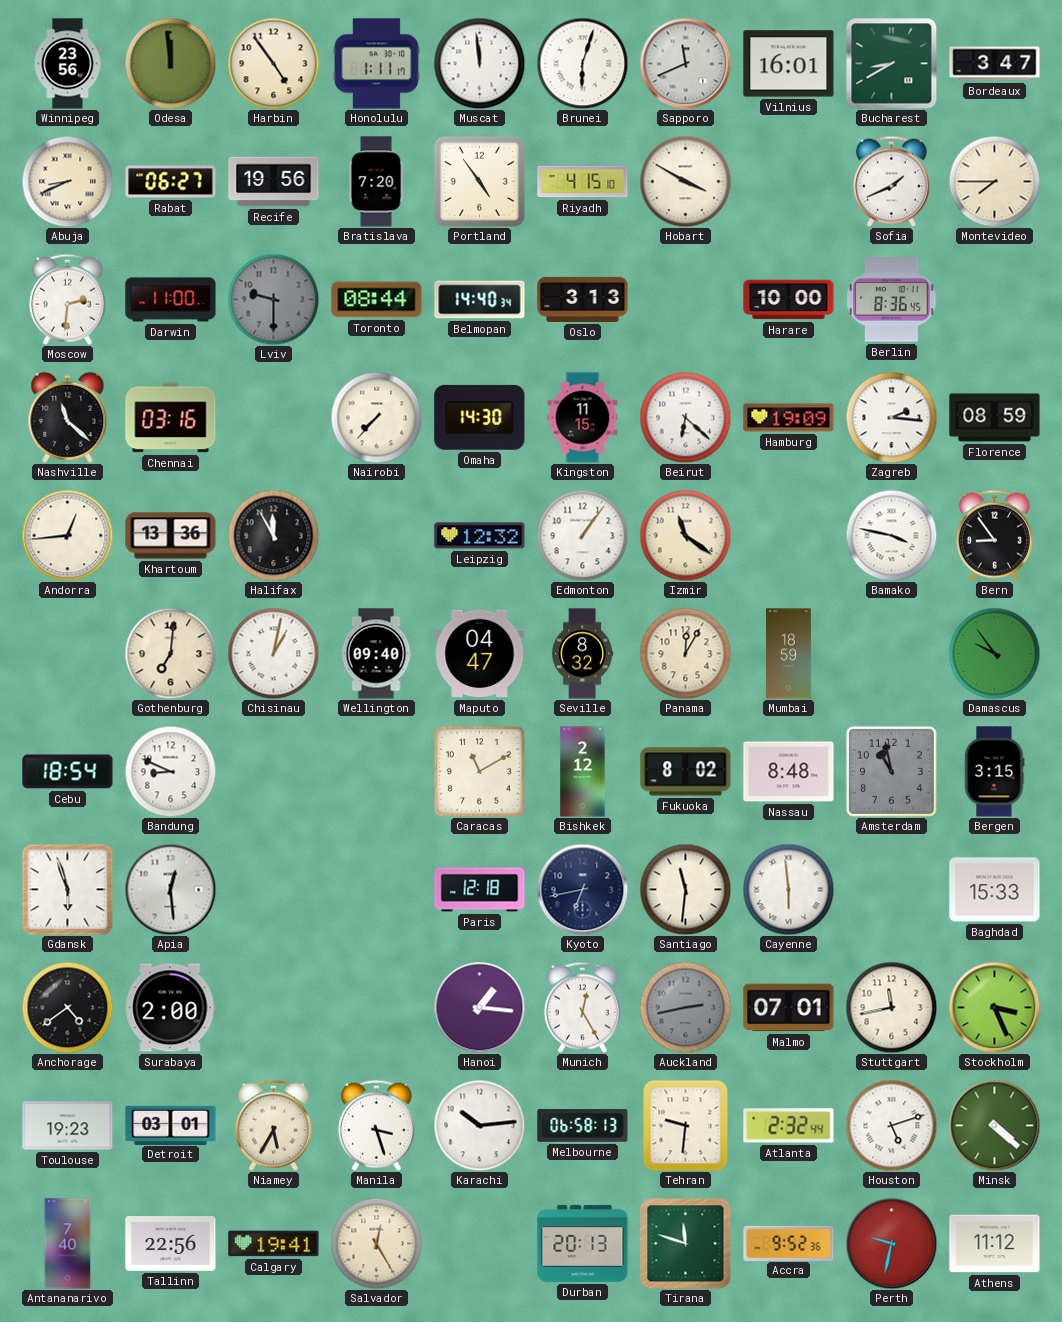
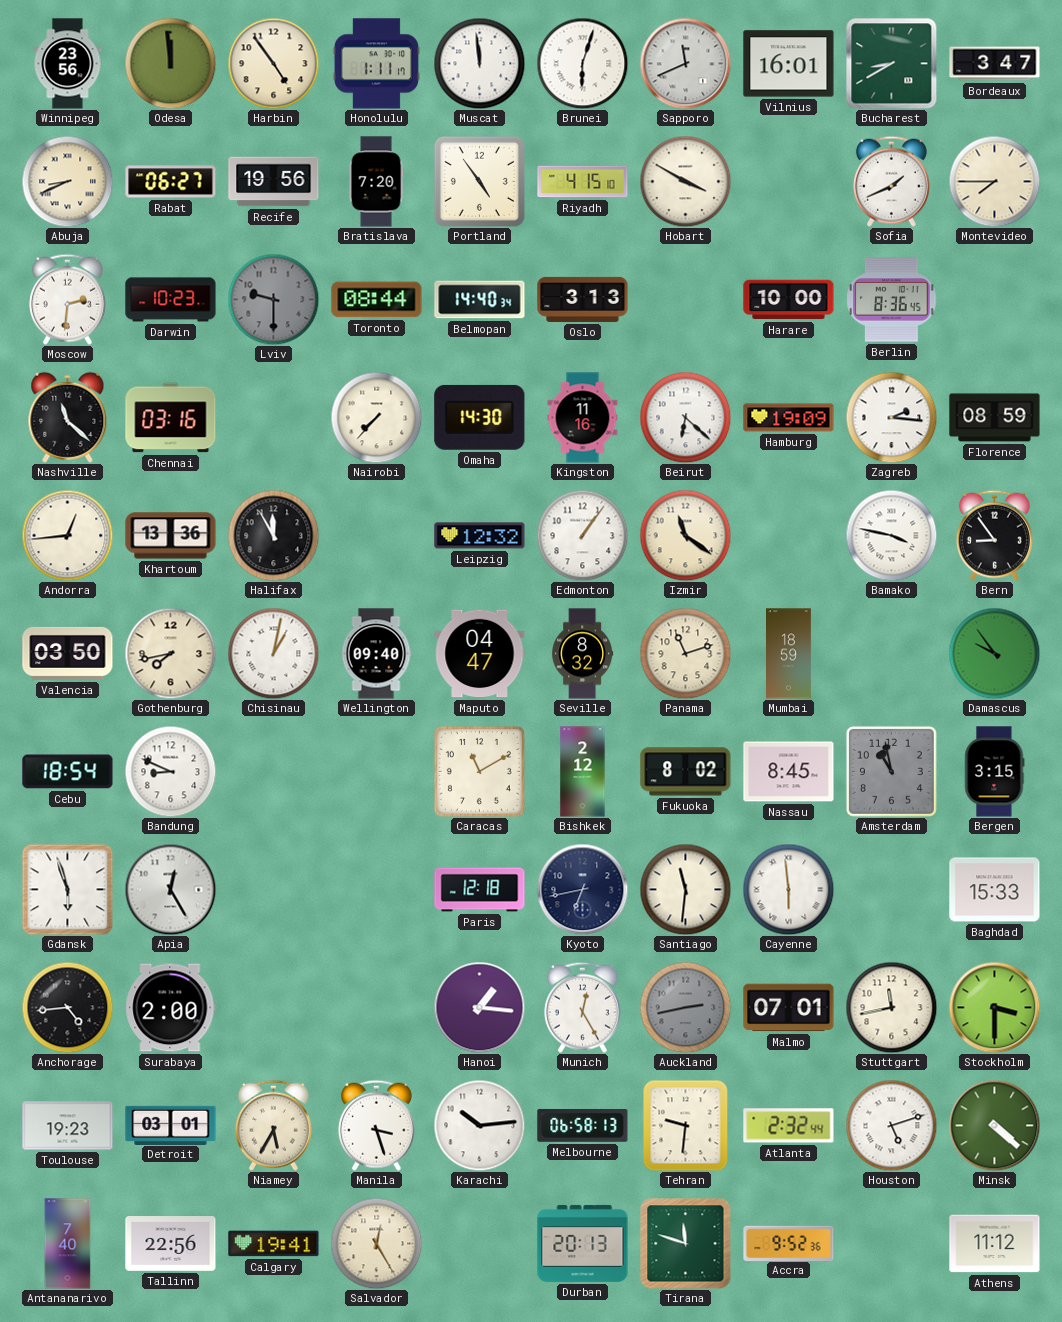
Darwin: 11:00 -> 10:23 (171, 300)
Kingston: 11:15 -> 11:16 (583, 418)
Valencia: none -> 03:50 (68, 653)
Gothenburg: 7:01 -> 7:43 (170, 653)
Panama: 12:05 -> 11:12 (685, 653)
Nassau: 8:48 -> 8:45 (789, 772)
Apia: 12:29 -> 12:25 (170, 889)
Anchorage: 4:39 -> 4:44 (67, 1007)
Stockholm: 3:26 -> 3:30 (994, 1007)
Perth: 9:32 -> none (891, 1243)
